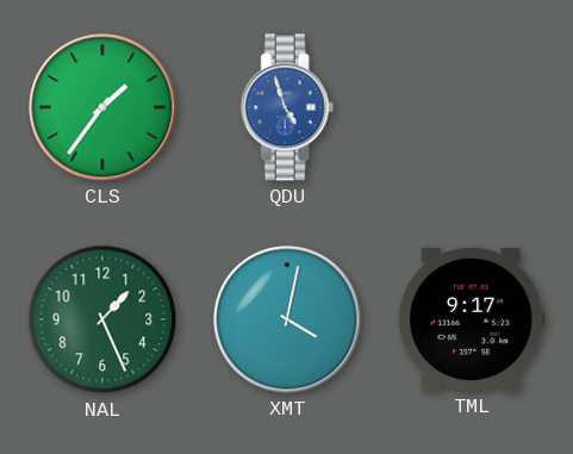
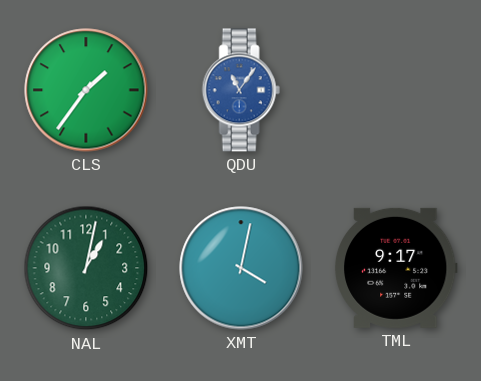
QDU: 4:57 -> 11:06 (241, 90)
NAL: 1:26 -> 1:02 (86, 268)
